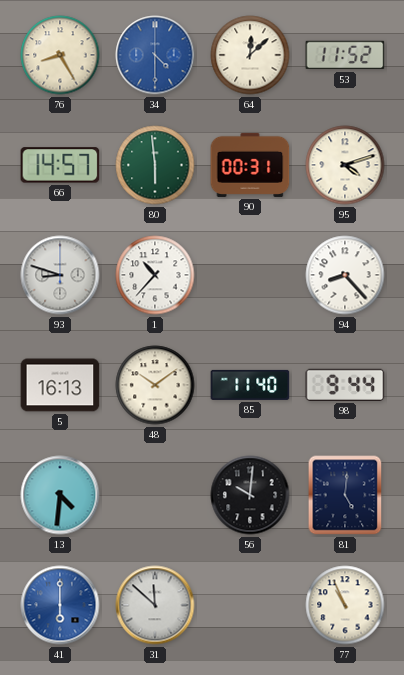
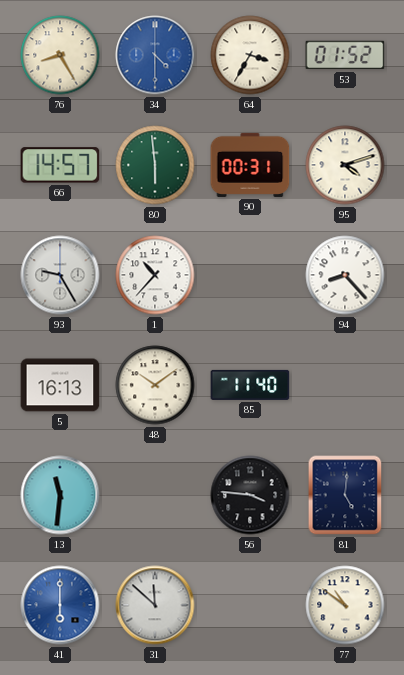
64: 12:08 -> 3:35 (250, 55)
53: 11:52 -> 01:52 (345, 55)
93: 8:48 -> 9:25 (60, 275)
98: 9:44 -> none (345, 385)
13: 4:31 -> 11:31 (60, 495)
56: 10:01 -> 3:46 (250, 495)
77: 10:56 -> 10:51 (345, 605)
